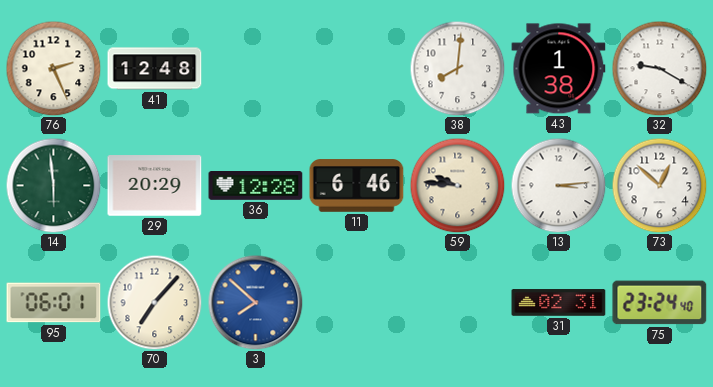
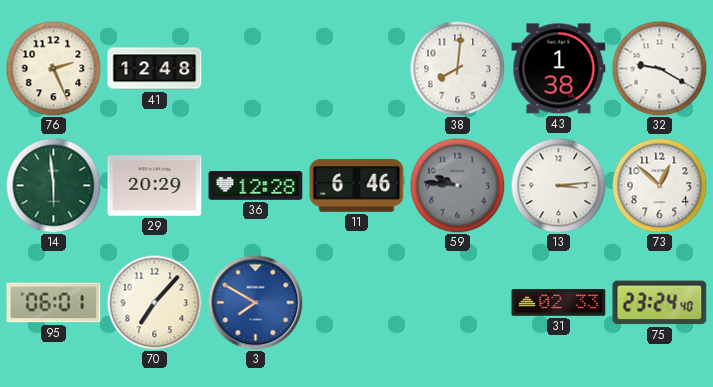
59 dial: cream -> grey (457, 185)
3: 7:52 -> 7:50 (255, 302)
31: 02:31 -> 02:33 (559, 303)
